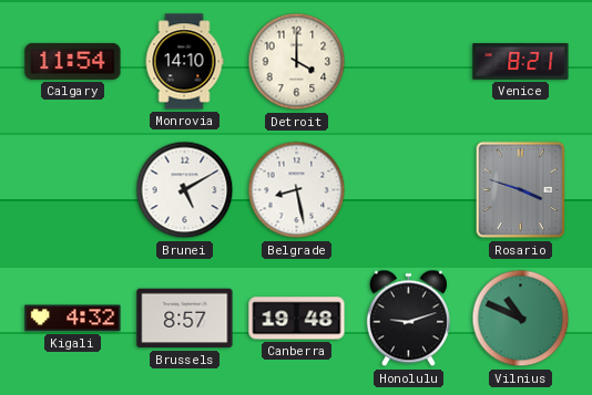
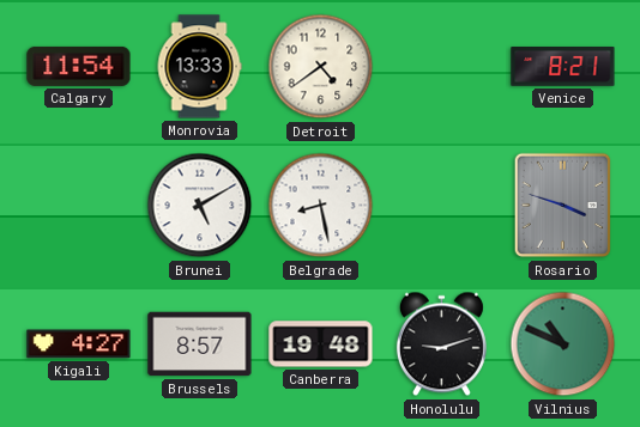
Monrovia: 14:10 -> 13:33 (199, 67)
Detroit: 4:00 -> 4:39 (321, 67)
Kigali: 4:32 -> 4:27 (79, 344)
